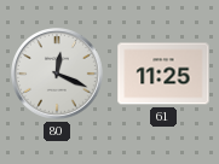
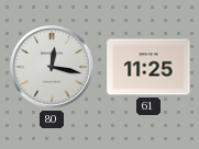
80: 12:19 -> 12:17 (53, 68)
